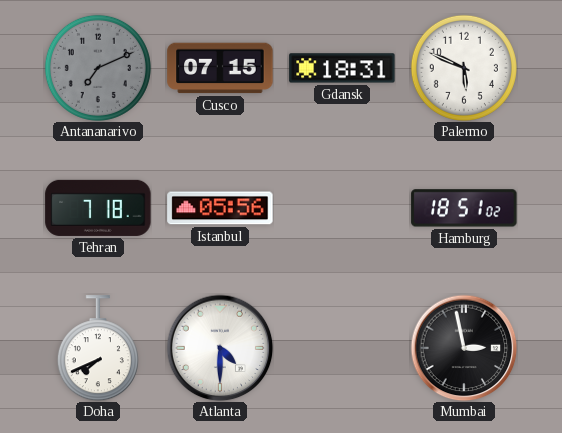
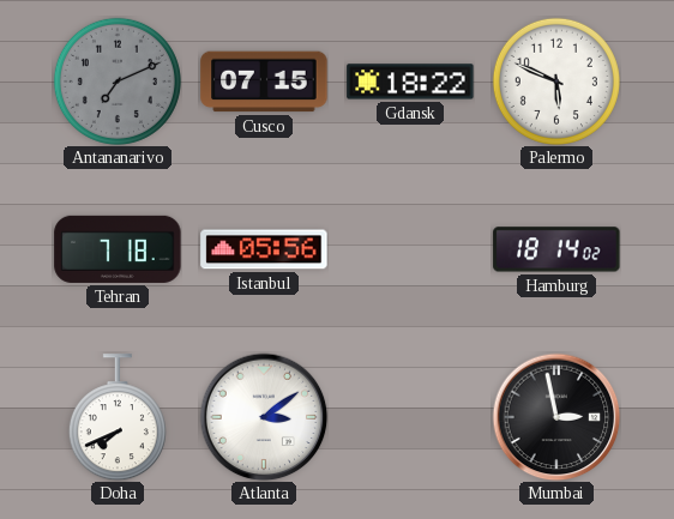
Gdansk: 18:31 -> 18:22 (410, 82)
Hamburg: 18:51 -> 18:14 (556, 249)
Atlanta: 4:30 -> 3:09 (264, 417)
